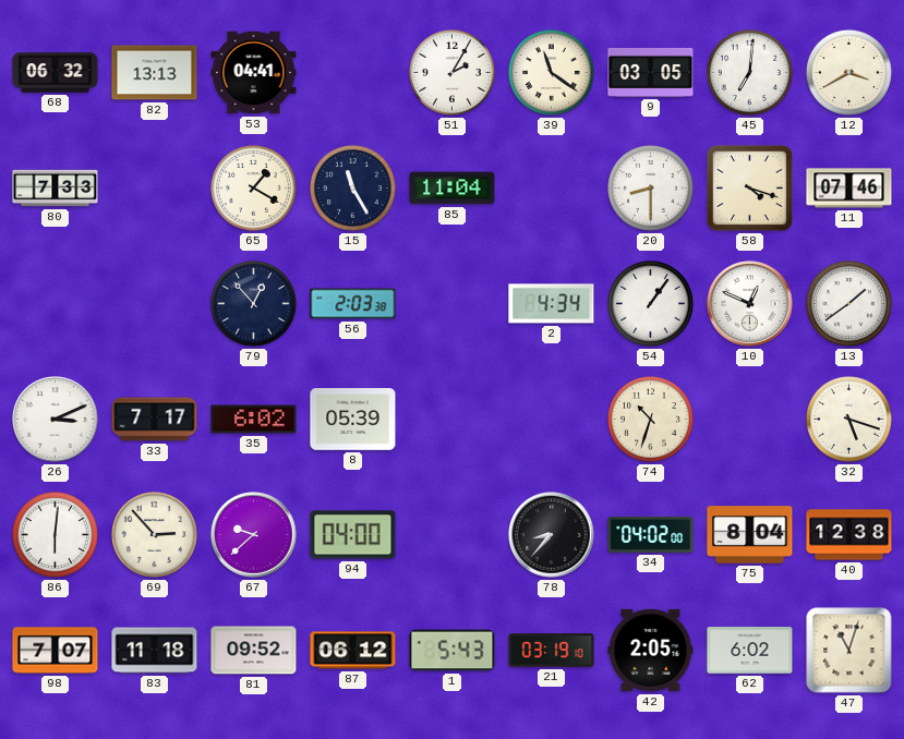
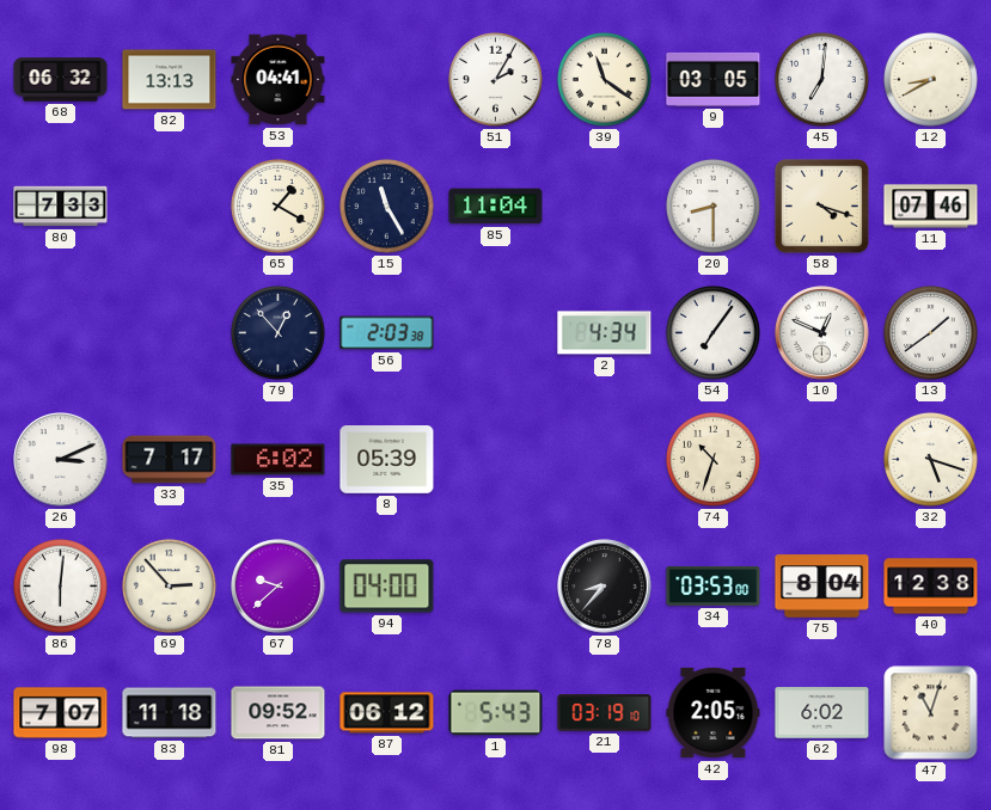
12: 3:40 -> 8:40 (930, 79)
54: 1:06 -> 7:06 (712, 332)
34: 04:02 -> 03:53 (714, 585)
